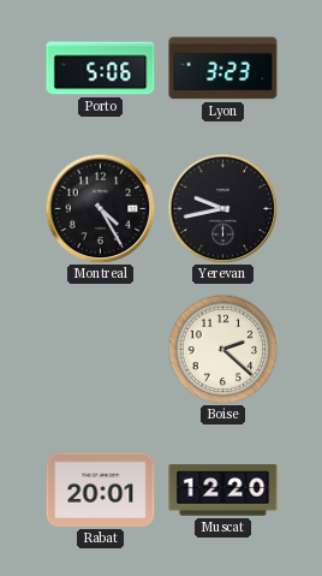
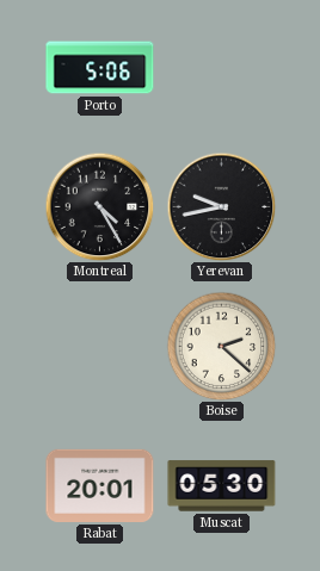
Lyon: 3:23 -> none (223, 69)
Muscat: 12:20 -> 05:30 (222, 486)
